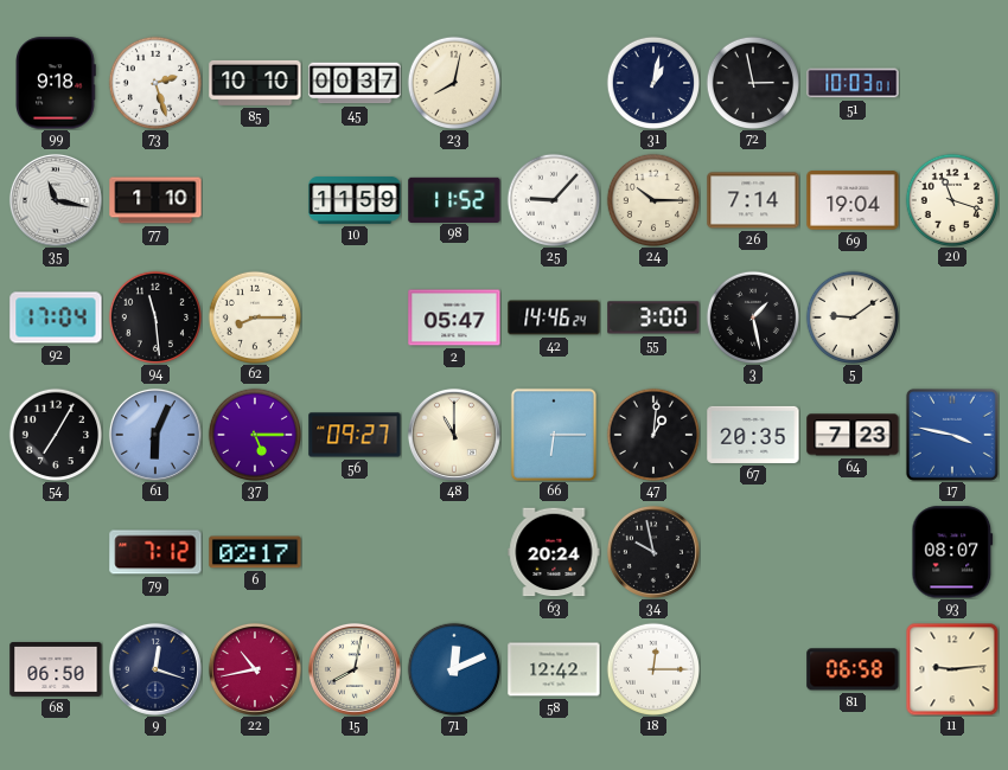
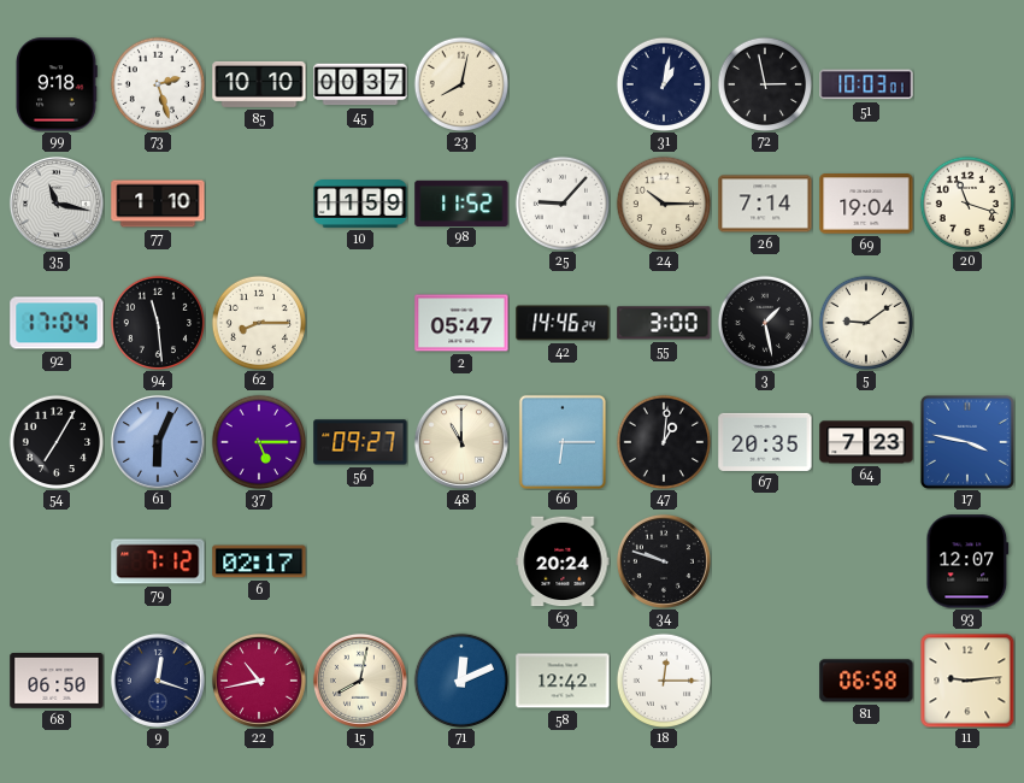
34: 9:58 -> 9:48 (664, 561)
93: 08:07 -> 12:07 (967, 561)
